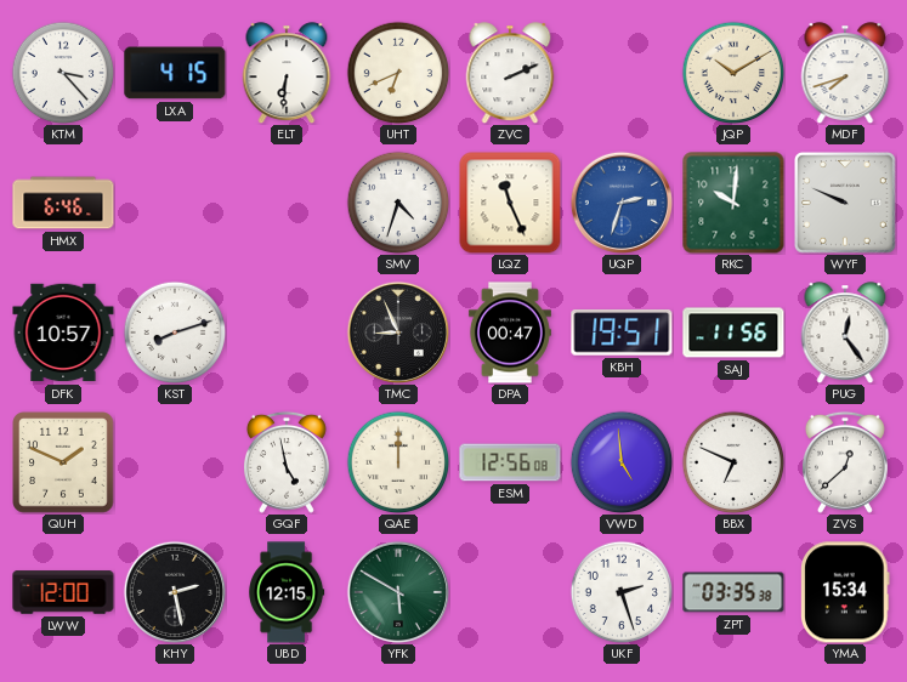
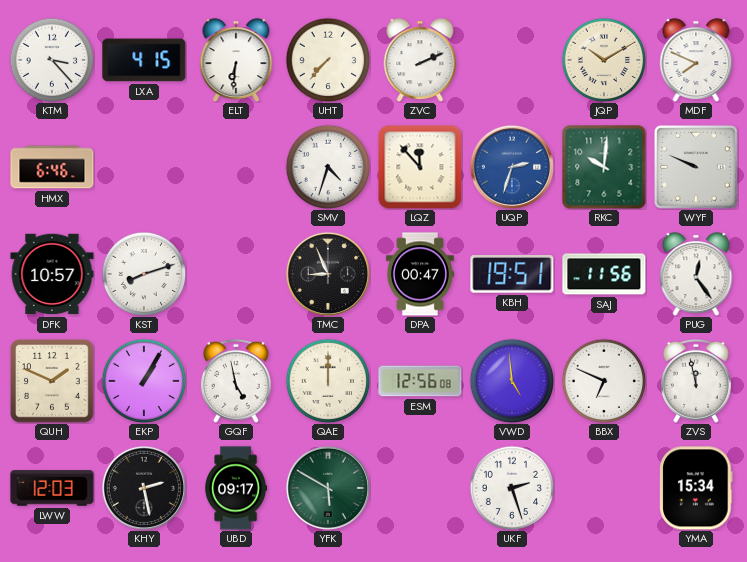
UHT: 6:41 -> 7:37 (328, 60)
MDF: 7:42 -> 7:49 (696, 60)
LQZ: 11:26 -> 11:53 (420, 167)
EKP: none -> 1:05 (144, 381)
ZVS: 12:38 -> 11:58 (696, 381)
LWW: 12:00 -> 12:03 (52, 488)
UBD: 12:15 -> 09:17 (236, 488)
ZPT: 03:35 -> none (733, 592)
